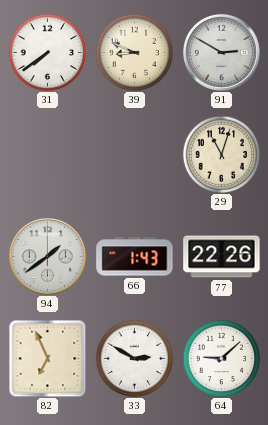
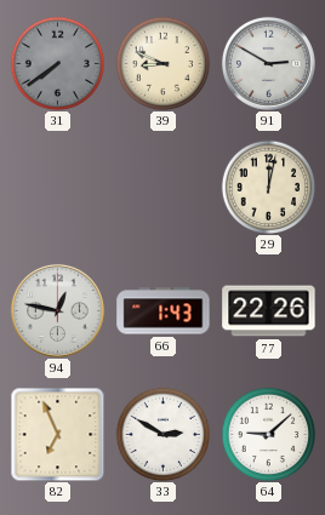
31 dial: white -> grey (57, 63)
29: 11:03 -> 12:02 (268, 187)
94: 1:39 -> 12:47 (57, 310)
